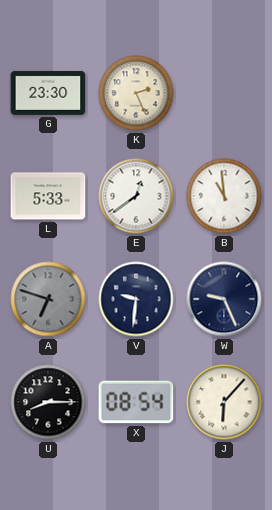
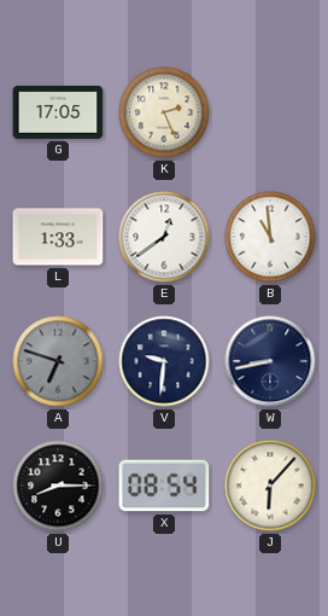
G: 23:30 -> 17:05 (58, 112)
L: 5:33 -> 1:33 (58, 237)
W: 9:26 -> 8:43 (270, 361)
